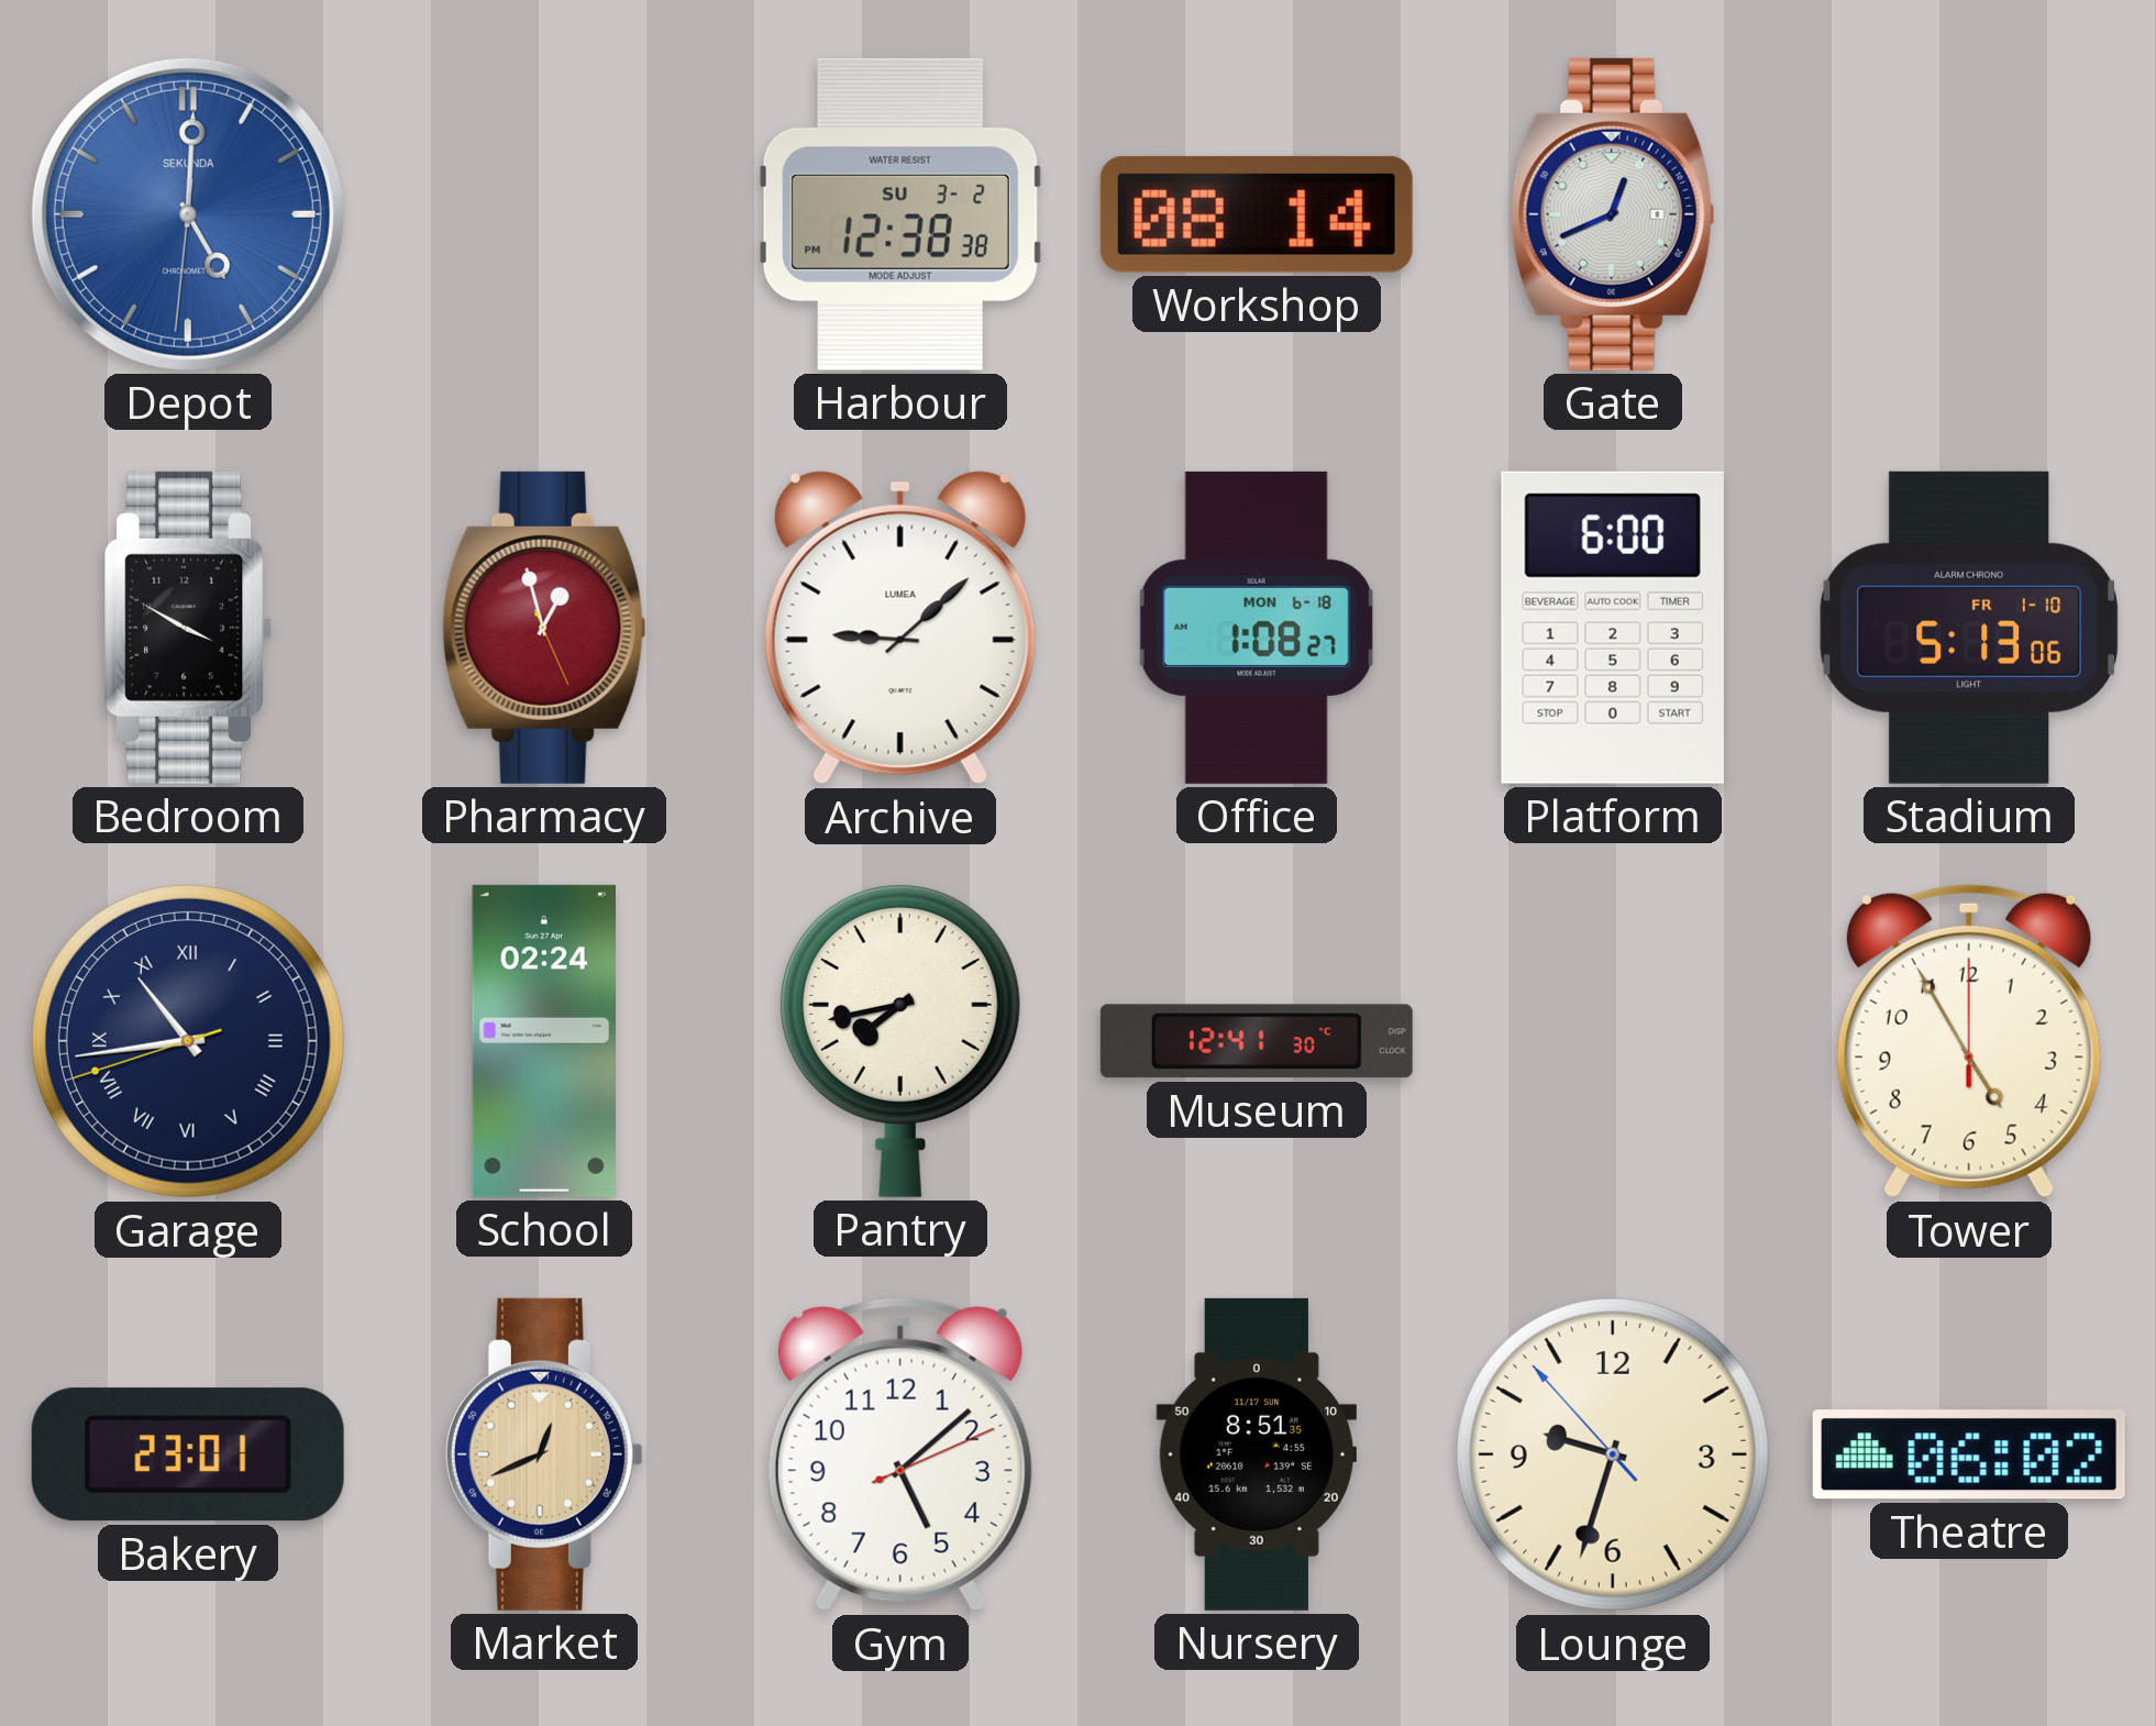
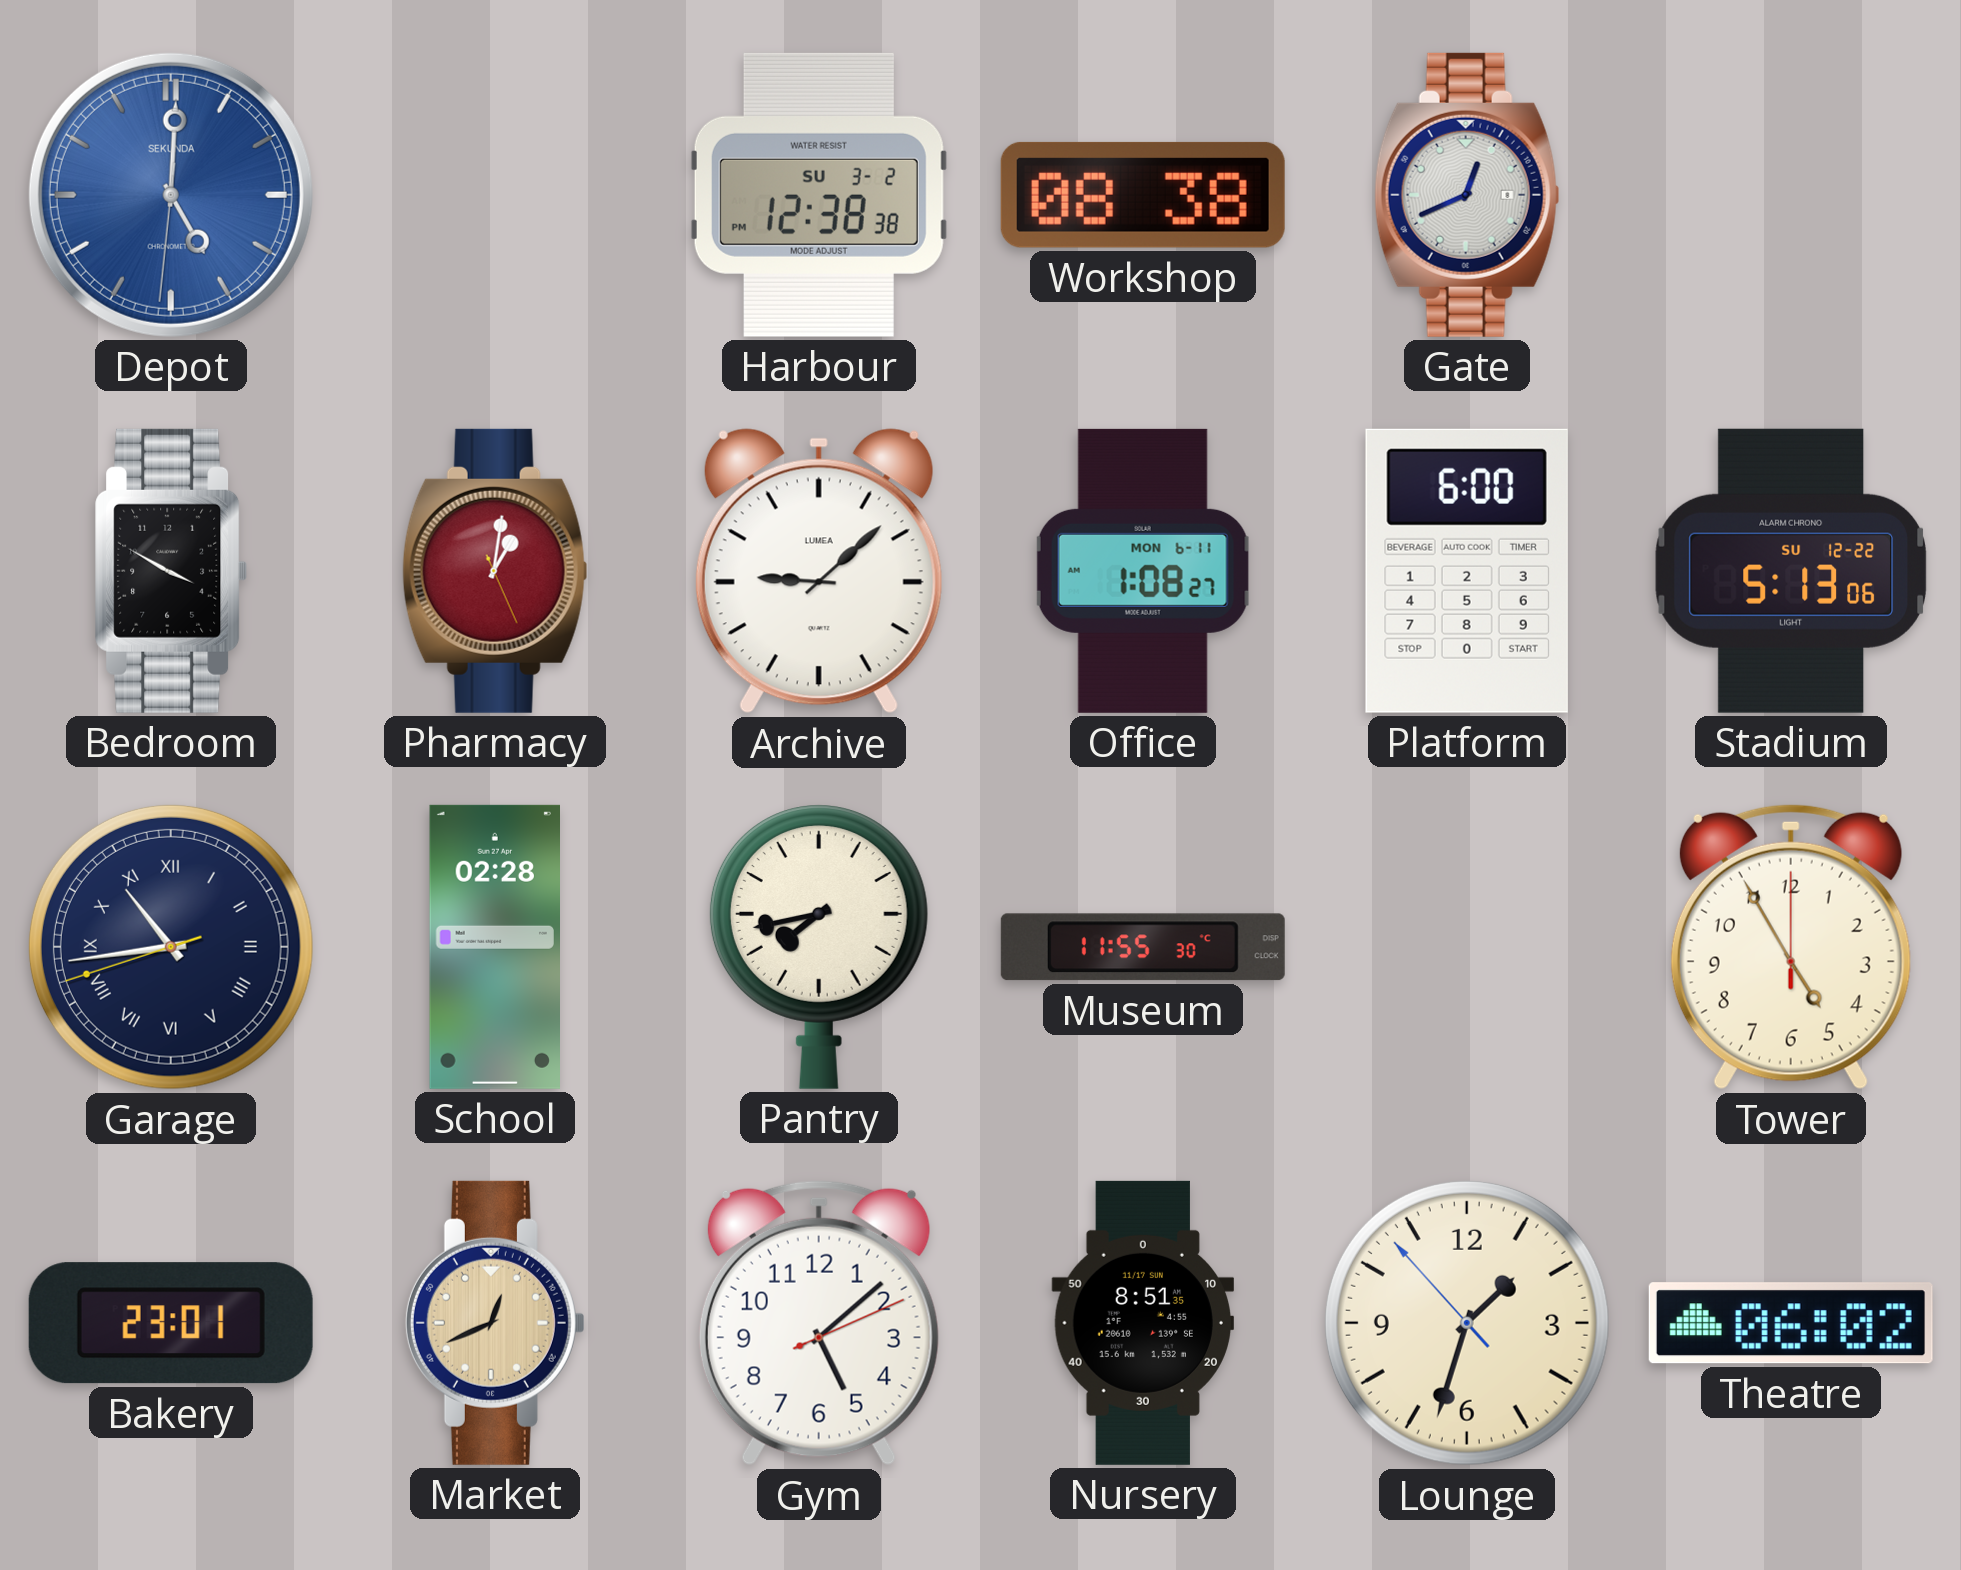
Workshop: 08:14 -> 08:38 (1143, 195)
Pharmacy: 12:57 -> 1:01 (495, 571)
Office date: MON 6-18 -> MON 6-11 (1143, 571)
Stadium date: FR 1-10 -> SU 12-22 (1791, 571)
School: 02:24 -> 02:28 (494, 947)
Museum: 12:41 -> 11:55 (1143, 947)
Lounge: 9:32 -> 1:32 (1467, 1323)
